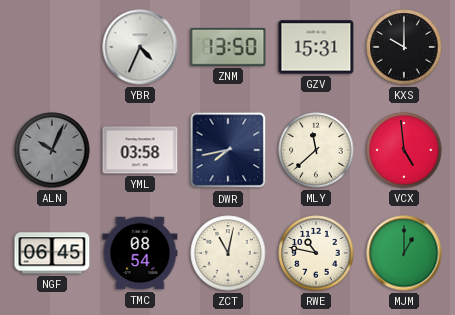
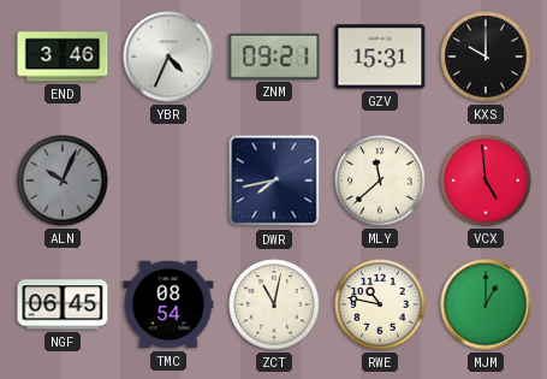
END: none -> 3:46 (63, 57)
ZNM: 13:50 -> 09:21 (274, 57)
YML: 03:58 -> none (140, 150)
